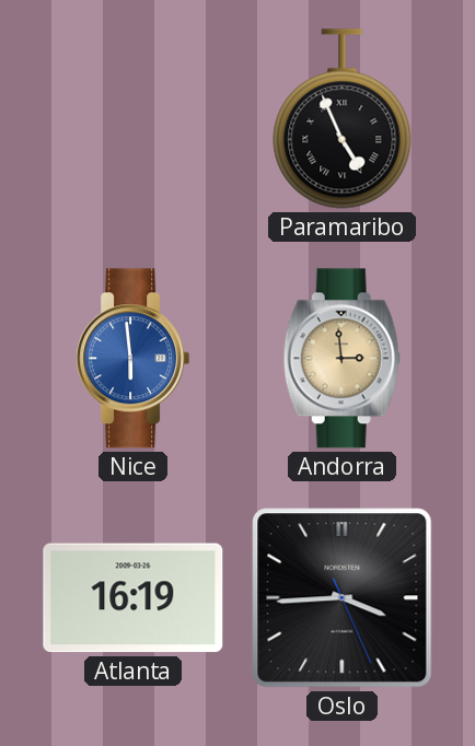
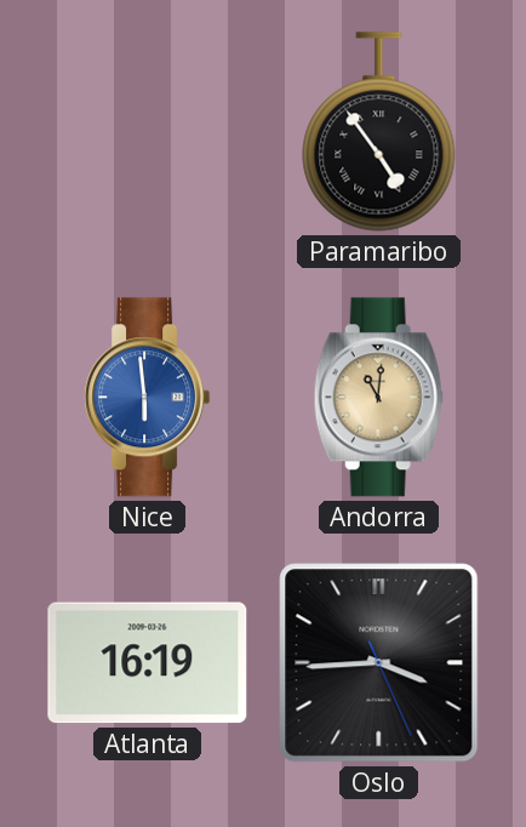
Paramaribo: 4:56 -> 4:54 (379, 132)
Andorra: 2:59 -> 11:01 (378, 398)
